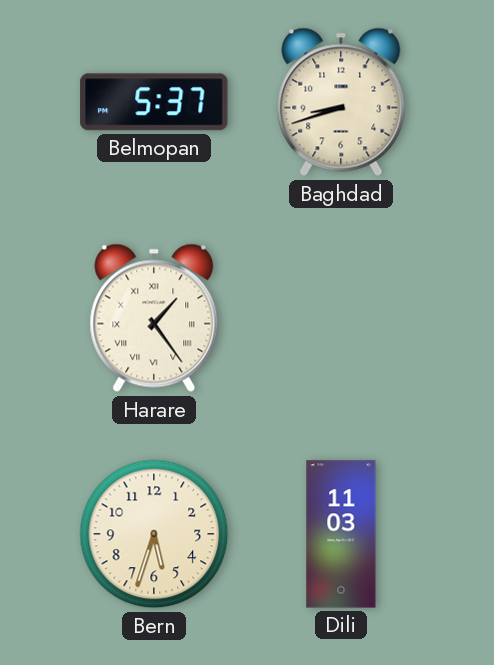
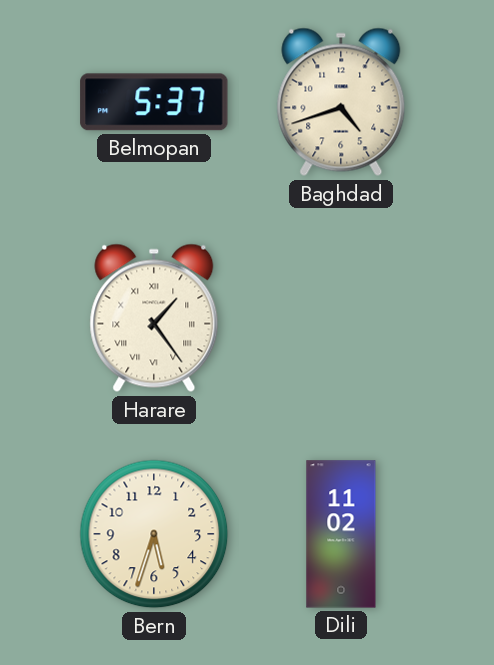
Baghdad: 8:42 -> 4:42 (341, 102)
Dili: 11:03 -> 11:02 (341, 534)
